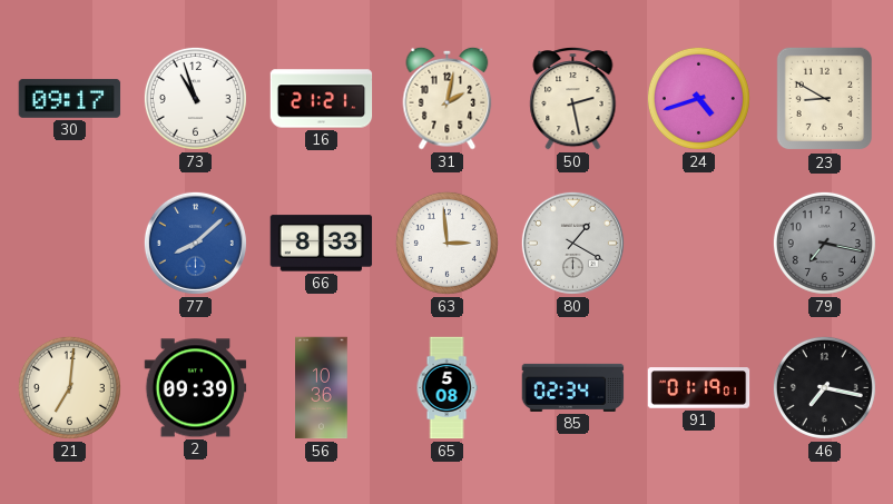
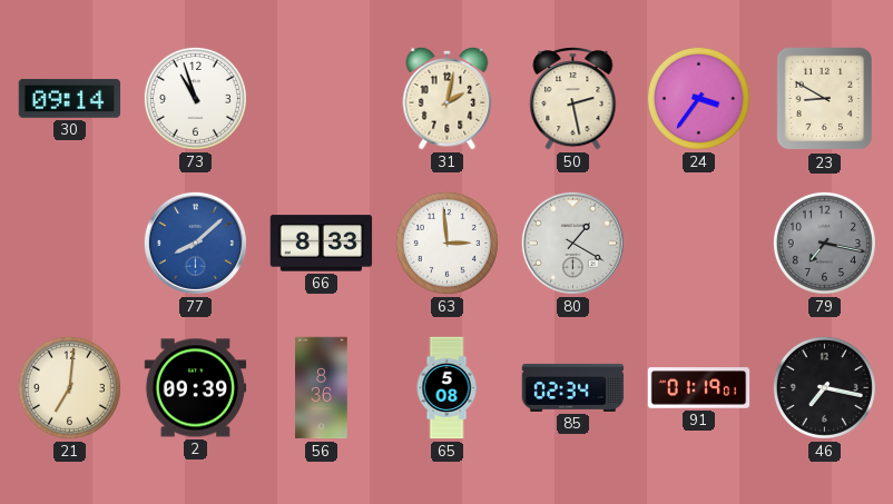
30: 09:17 -> 09:14 (70, 99)
16: 21:21 -> none (322, 99)
24: 4:42 -> 3:36 (698, 98)
56: 10:36 -> 8:36 (322, 388)
